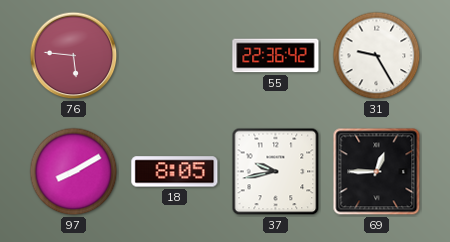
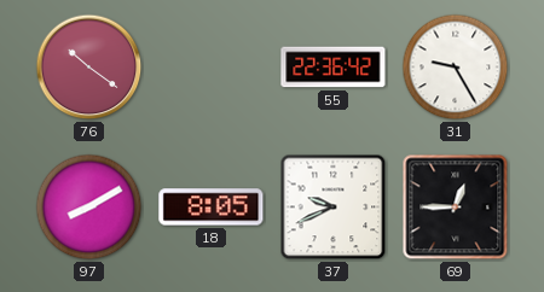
76: 5:46 -> 10:21 (89, 68)
37: 9:43 -> 9:41 (334, 208)
